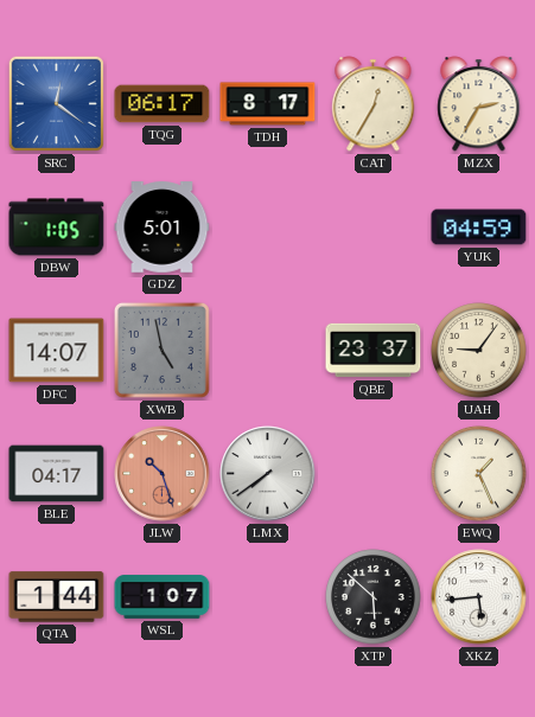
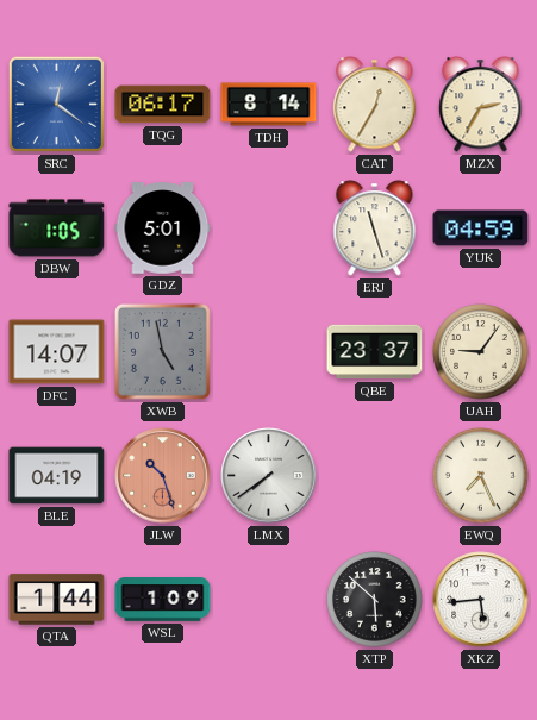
TDH: 8:17 -> 8:14 (269, 105)
ERJ: none -> 11:27 (375, 228)
BLE: 04:17 -> 04:19 (57, 476)
EWQ: 1:26 -> 7:26 (481, 476)
WSL: 1:07 -> 1:09 (163, 600)
